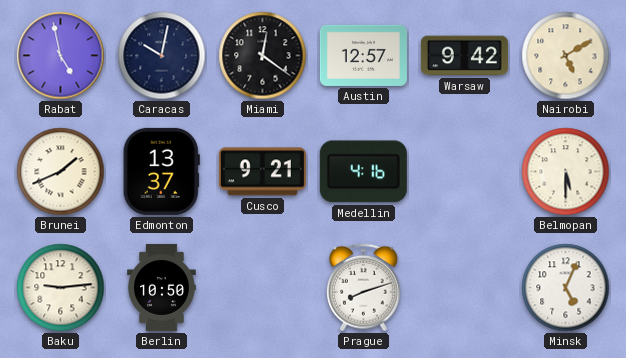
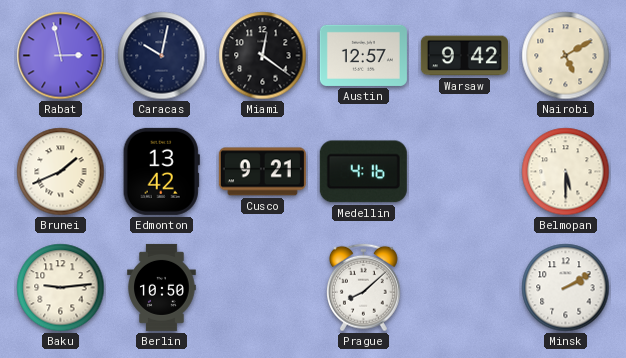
Rabat: 4:58 -> 2:58 (61, 56)
Edmonton: 13:37 -> 13:42 (161, 171)
Prague: 8:12 -> 8:08 (363, 288)
Minsk: 5:04 -> 2:10 (566, 288)
